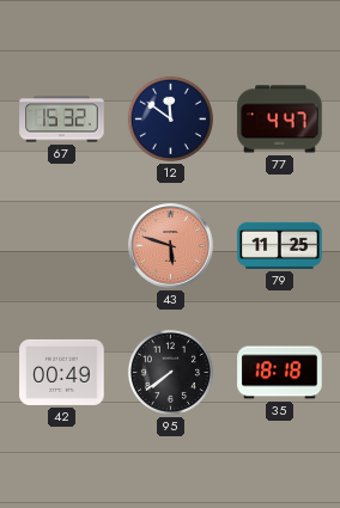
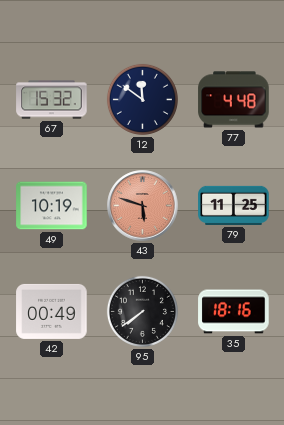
77: 4:47 -> 4:48 (234, 100)
49: none -> 10:19 (52, 206)
35: 18:18 -> 18:16 (234, 312)
